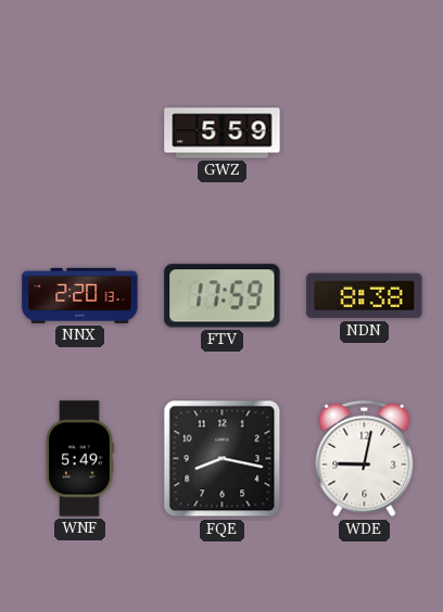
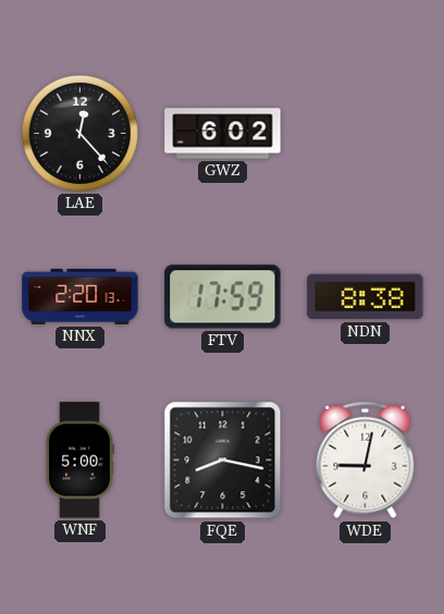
LAE: none -> 12:23 (79, 133)
GWZ: 5:59 -> 6:02 (223, 134)
WNF: 5:49 -> 5:00 (81, 461)
